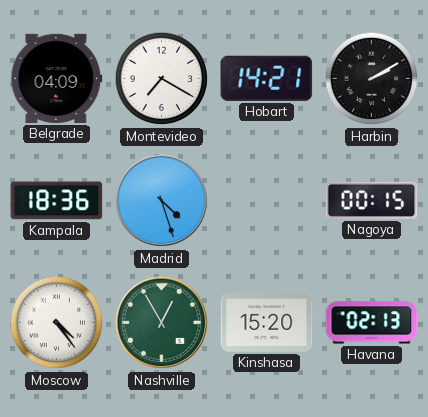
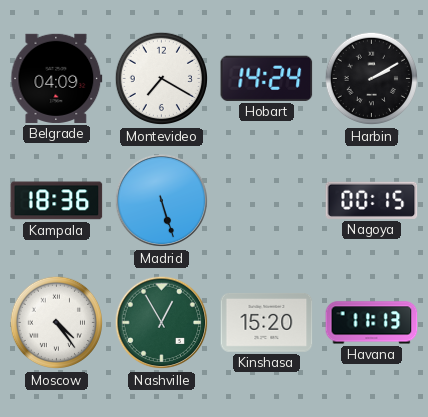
Hobart: 14:21 -> 14:24 (267, 78)
Madrid: 4:27 -> 5:27 (162, 201)
Havana: 02:13 -> 11:13 (372, 323)
